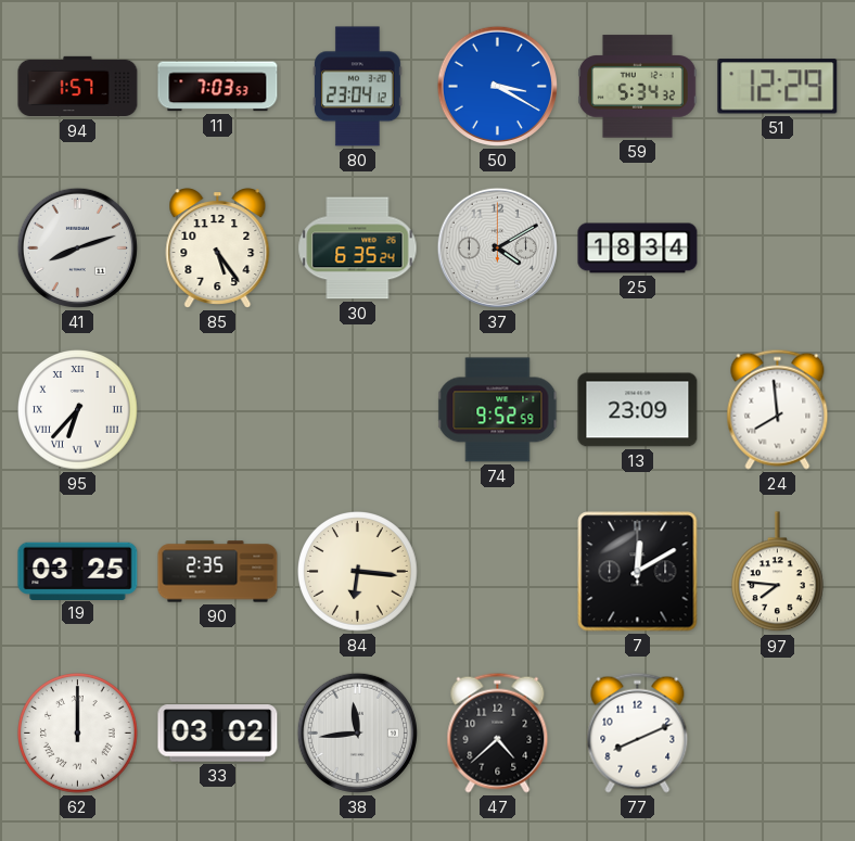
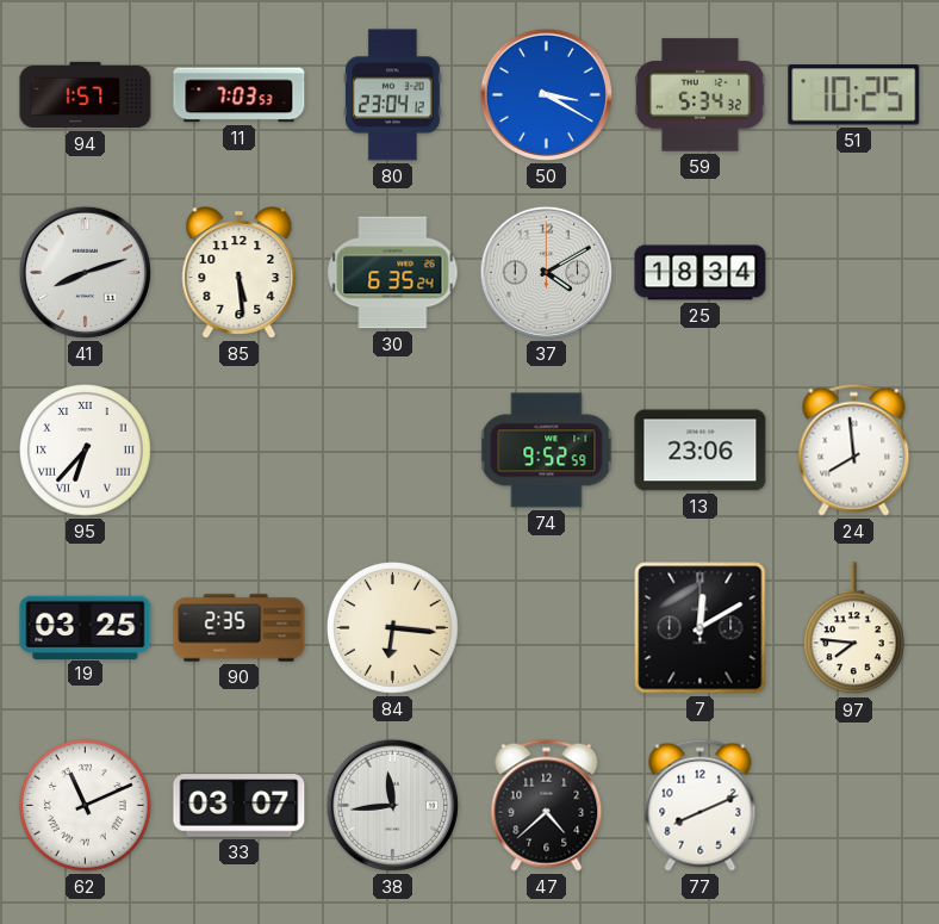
51: 12:29 -> 10:25 (854, 95)
85: 5:24 -> 5:29 (240, 273)
13: 23:09 -> 23:06 (701, 451)
62: 12:00 -> 11:11 (86, 806)
33: 03:02 -> 03:07 (240, 806)
